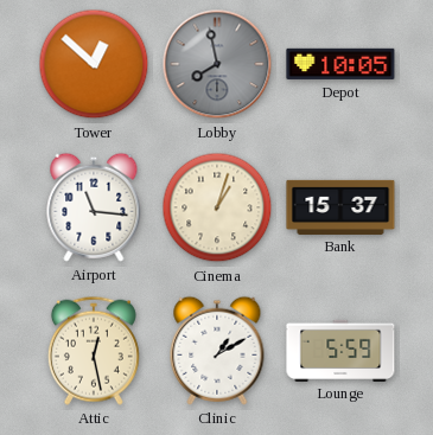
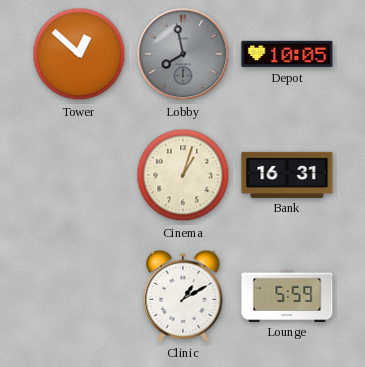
Airport: 11:16 -> none (94, 207)
Bank: 15:37 -> 16:31 (287, 174)
Attic: 12:28 -> none (94, 351)
